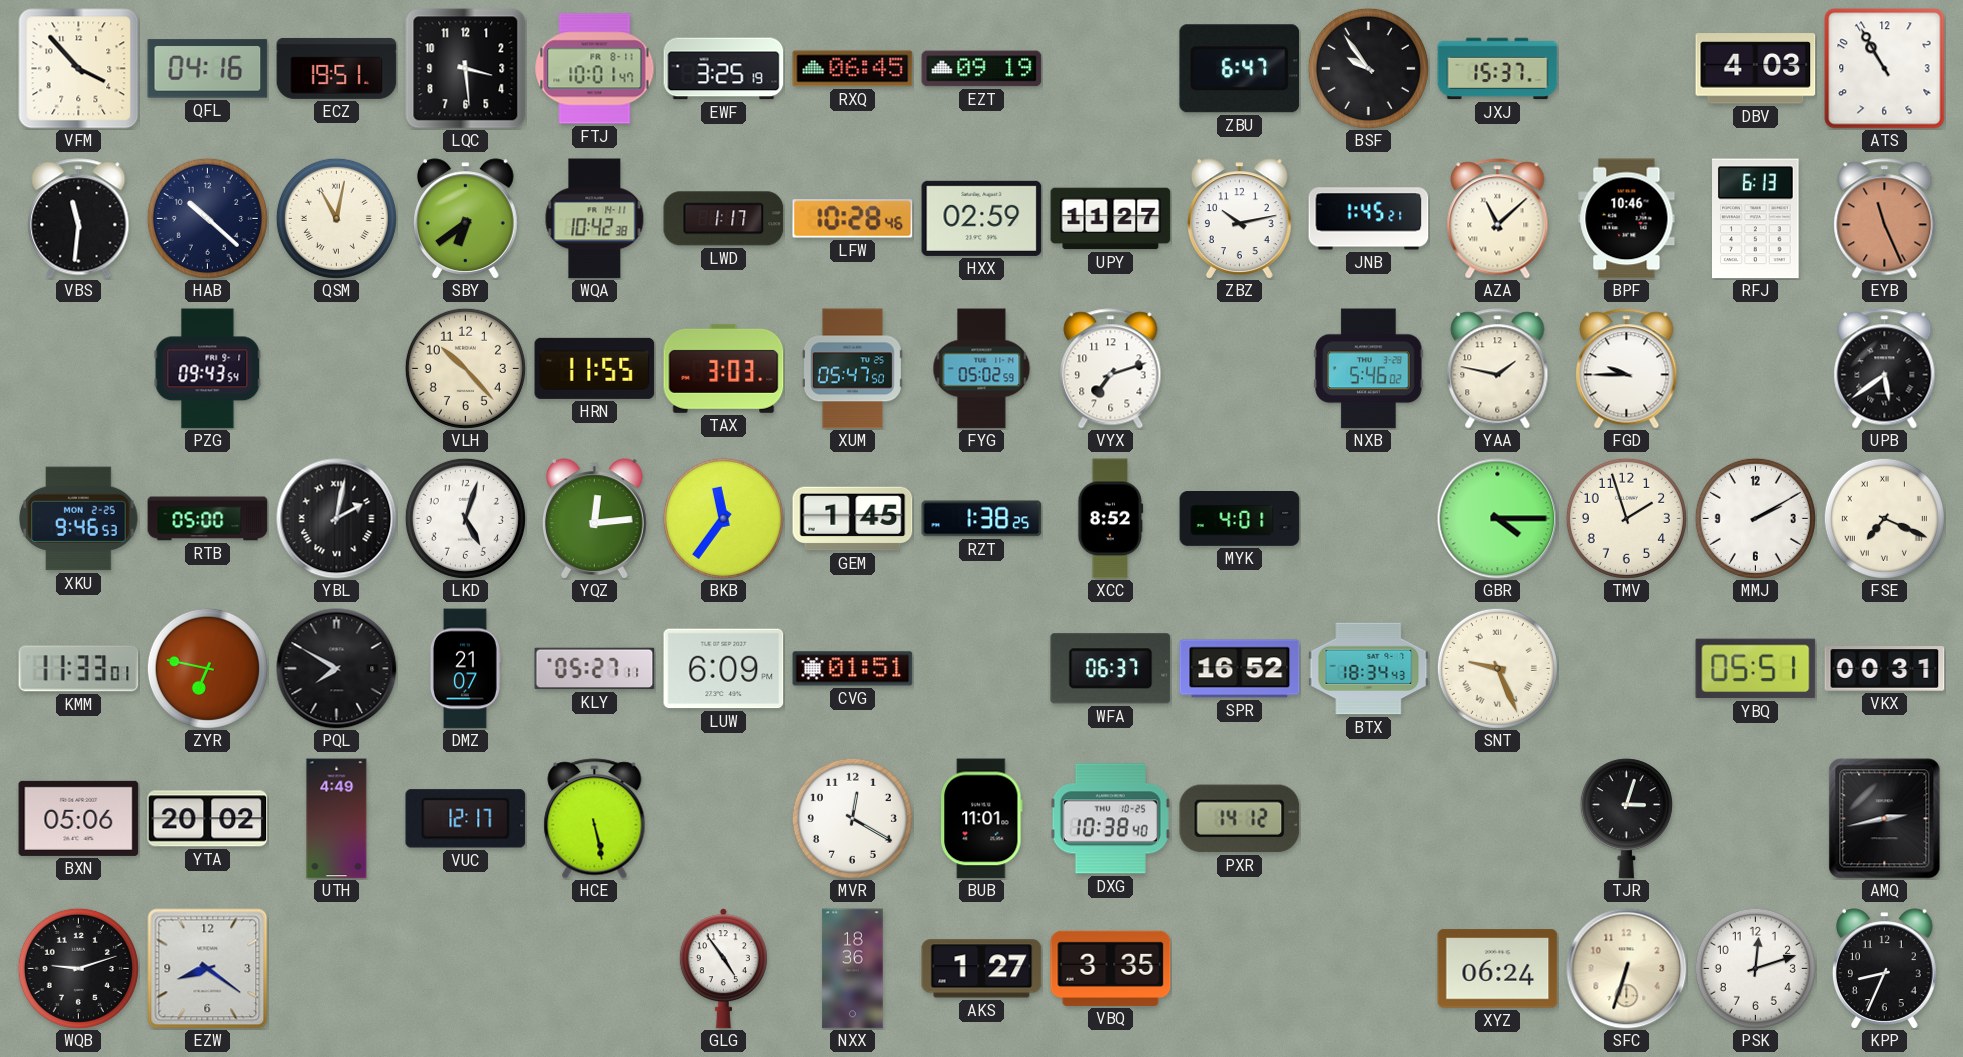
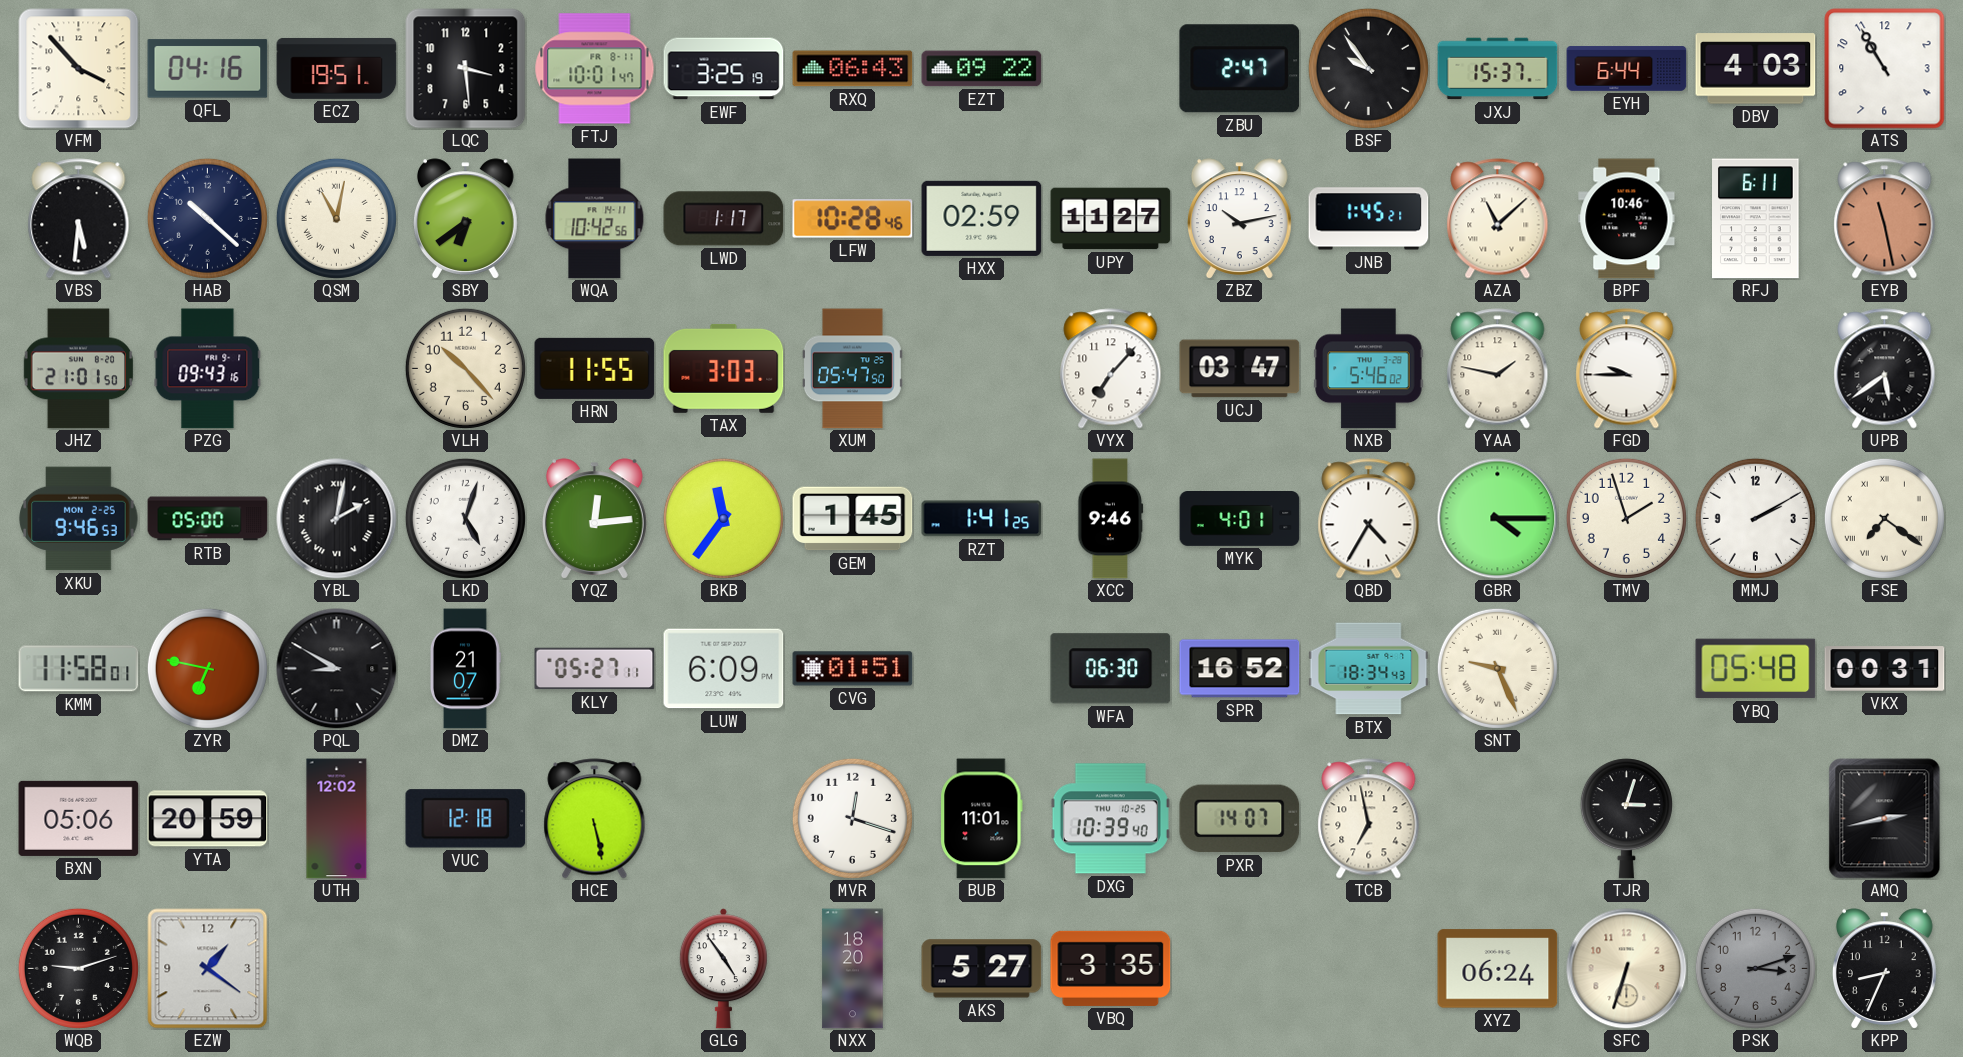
RXQ: 06:45 -> 06:43 (853, 69)
EZT: 09:19 -> 09:22 (982, 69)
ZBU: 6:47 -> 2:47 (1240, 69)
EYH: none -> 6:44 (1627, 69)
VBS: 11:31 -> 5:31 (79, 219)
WQA: 10:42:38 -> 10:42:56 (595, 219)
RFJ: 6:13 -> 6:11 (1756, 219)
EYB: 11:26 -> 11:28 (1885, 219)
JHZ: none -> 21:01 (78, 369)
PZG: 09:43:54 -> 09:43:16 (208, 369)
FYG: 05:02 -> none (982, 369)
VYX: 7:12 -> 7:07 (1111, 369)
UCJ: none -> 03:47 (1240, 369)
RZT: 1:38 -> 1:41 (982, 519)
XCC: 8:52 -> 9:46 (1111, 519)
QBD: none -> 4:35 (1369, 519)
FSE: 7:19 -> 7:21 (1884, 518)
KMM: 11:33 -> 11:58 (79, 669)
PQL: 7:50 -> 8:50 (337, 669)
WFA: 06:37 -> 06:30 (1111, 669)
YBQ: 05:51 -> 05:48 (1756, 669)
YTA: 20:02 -> 20:59 (208, 819)
UTH: 4:49 -> 12:02 (337, 819)
VUC: 12:17 -> 12:18 (466, 819)
MVR: 12:20 -> 12:18 (852, 818)
DXG: 10:38 -> 10:39 (1110, 819)
PXR: 14:12 -> 14:07 (1240, 819)
TCB: none -> 6:58 (1369, 819)
EZW: 8:21 -> 1:21 (208, 969)
NXX: 18:36 -> 18:20 (853, 969)
AKS: 1:27 -> 5:27 (982, 969)
PSK: 12:12 -> 3:12 (1755, 968)
PSK dial: white -> grey (1755, 968)
